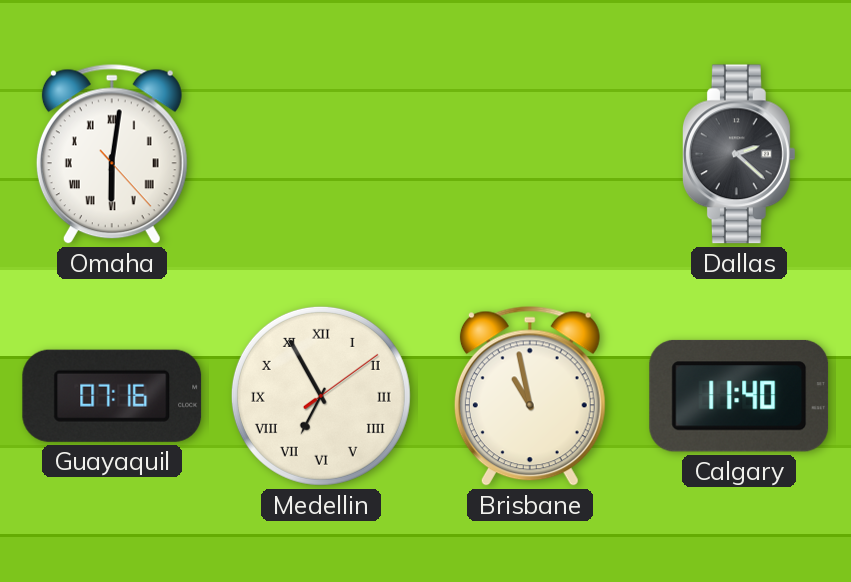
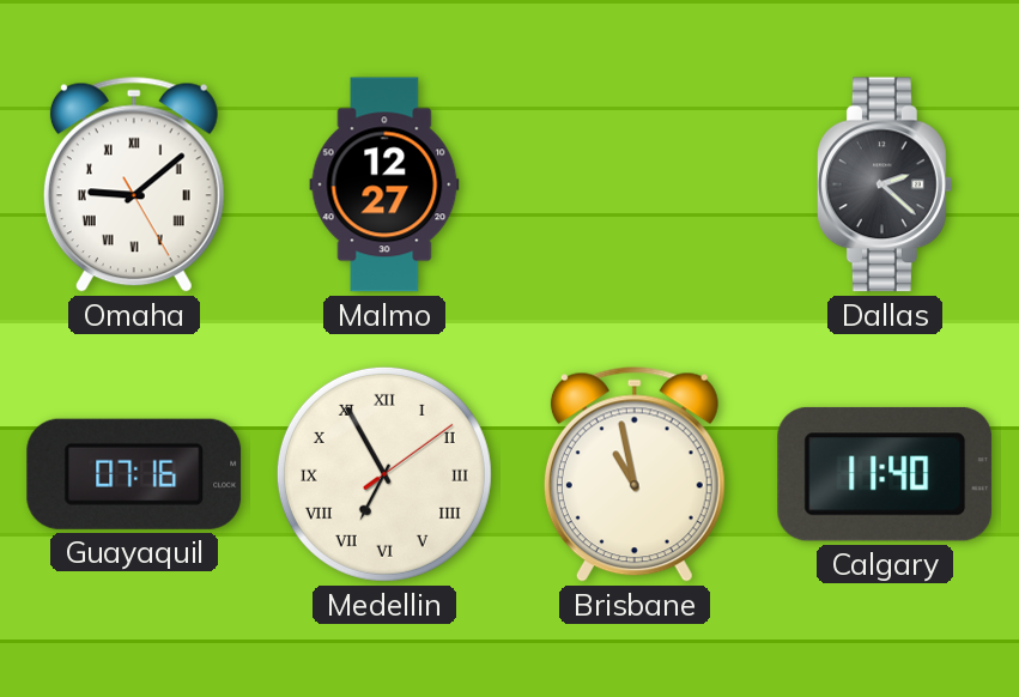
Omaha: 6:01 -> 9:08 (134, 184)
Malmo: none -> 12:27 (384, 184)
